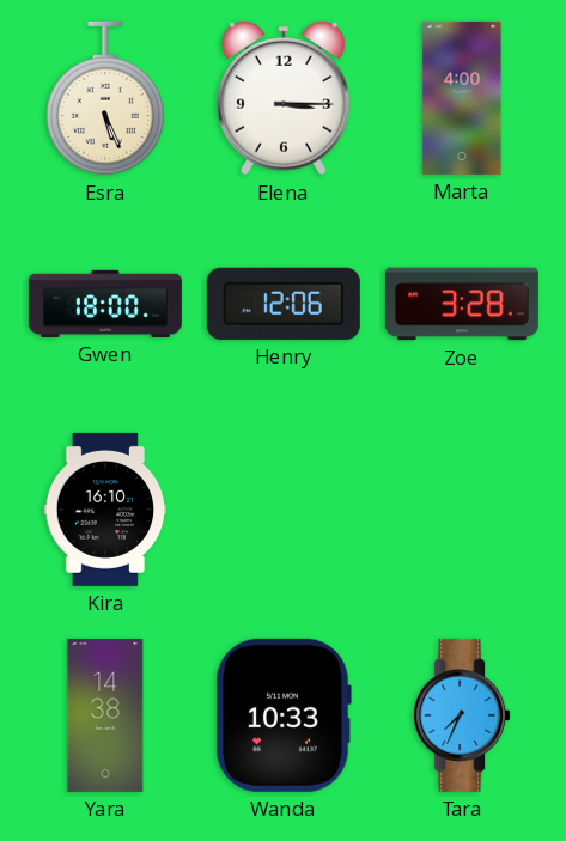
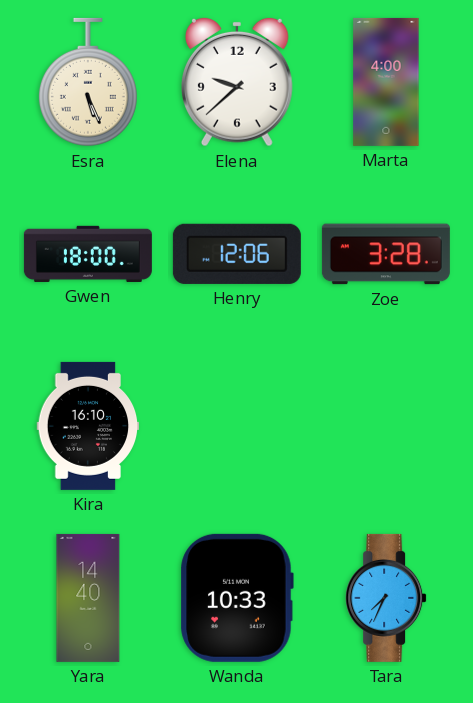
Elena: 3:15 -> 9:38 (238, 82)
Yara: 14:38 -> 14:40 (88, 598)
